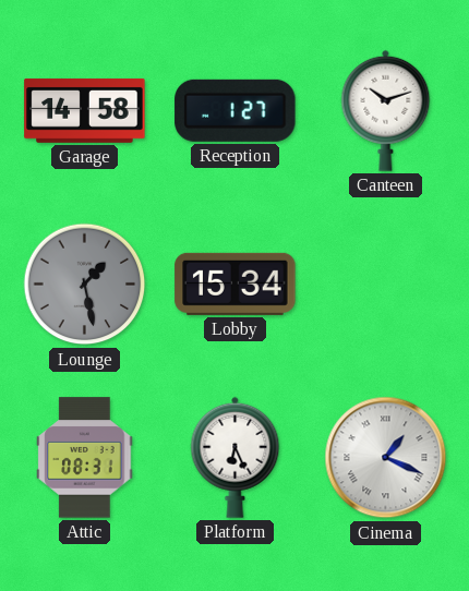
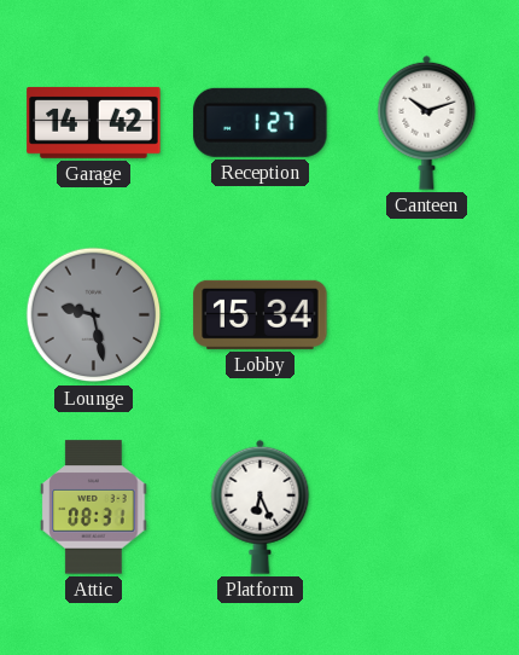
Garage: 14:58 -> 14:42 (94, 122)
Lounge: 1:28 -> 9:28 (94, 315)
Cinema: 1:19 -> none (386, 458)
